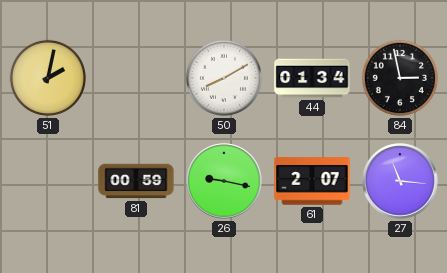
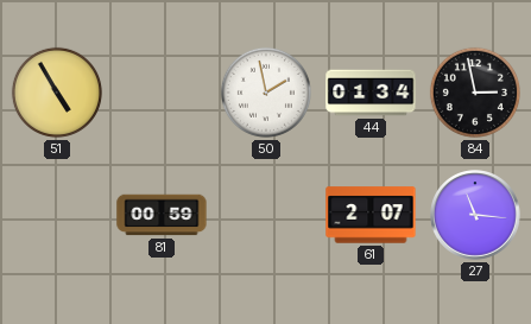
51: 2:02 -> 4:55 (57, 93)
50: 8:10 -> 1:58 (266, 93)
26: 9:17 -> none (224, 181)
